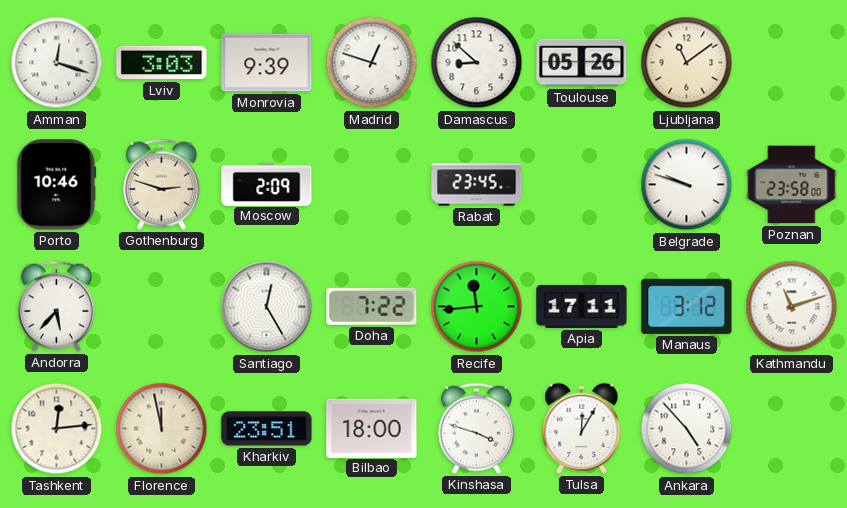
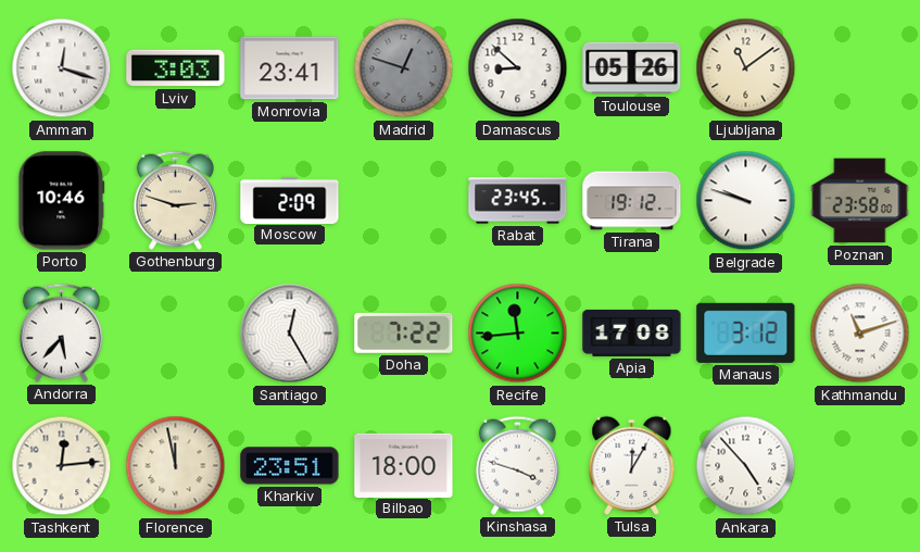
Monrovia: 9:39 -> 23:41 (290, 68)
Madrid dial: white -> grey (404, 68)
Tirana: none -> 19:12 (632, 201)
Apia: 17:11 -> 17:08 (632, 333)
